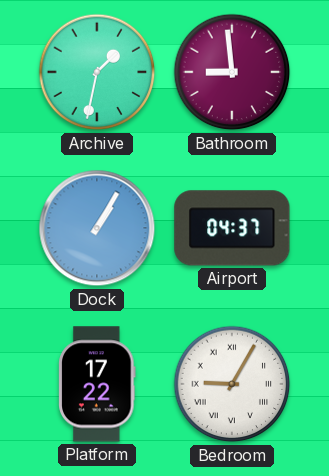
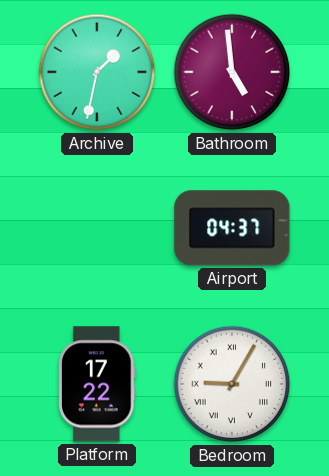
Bathroom: 8:59 -> 4:59 (232, 72)
Dock: 1:05 -> none (97, 228)
